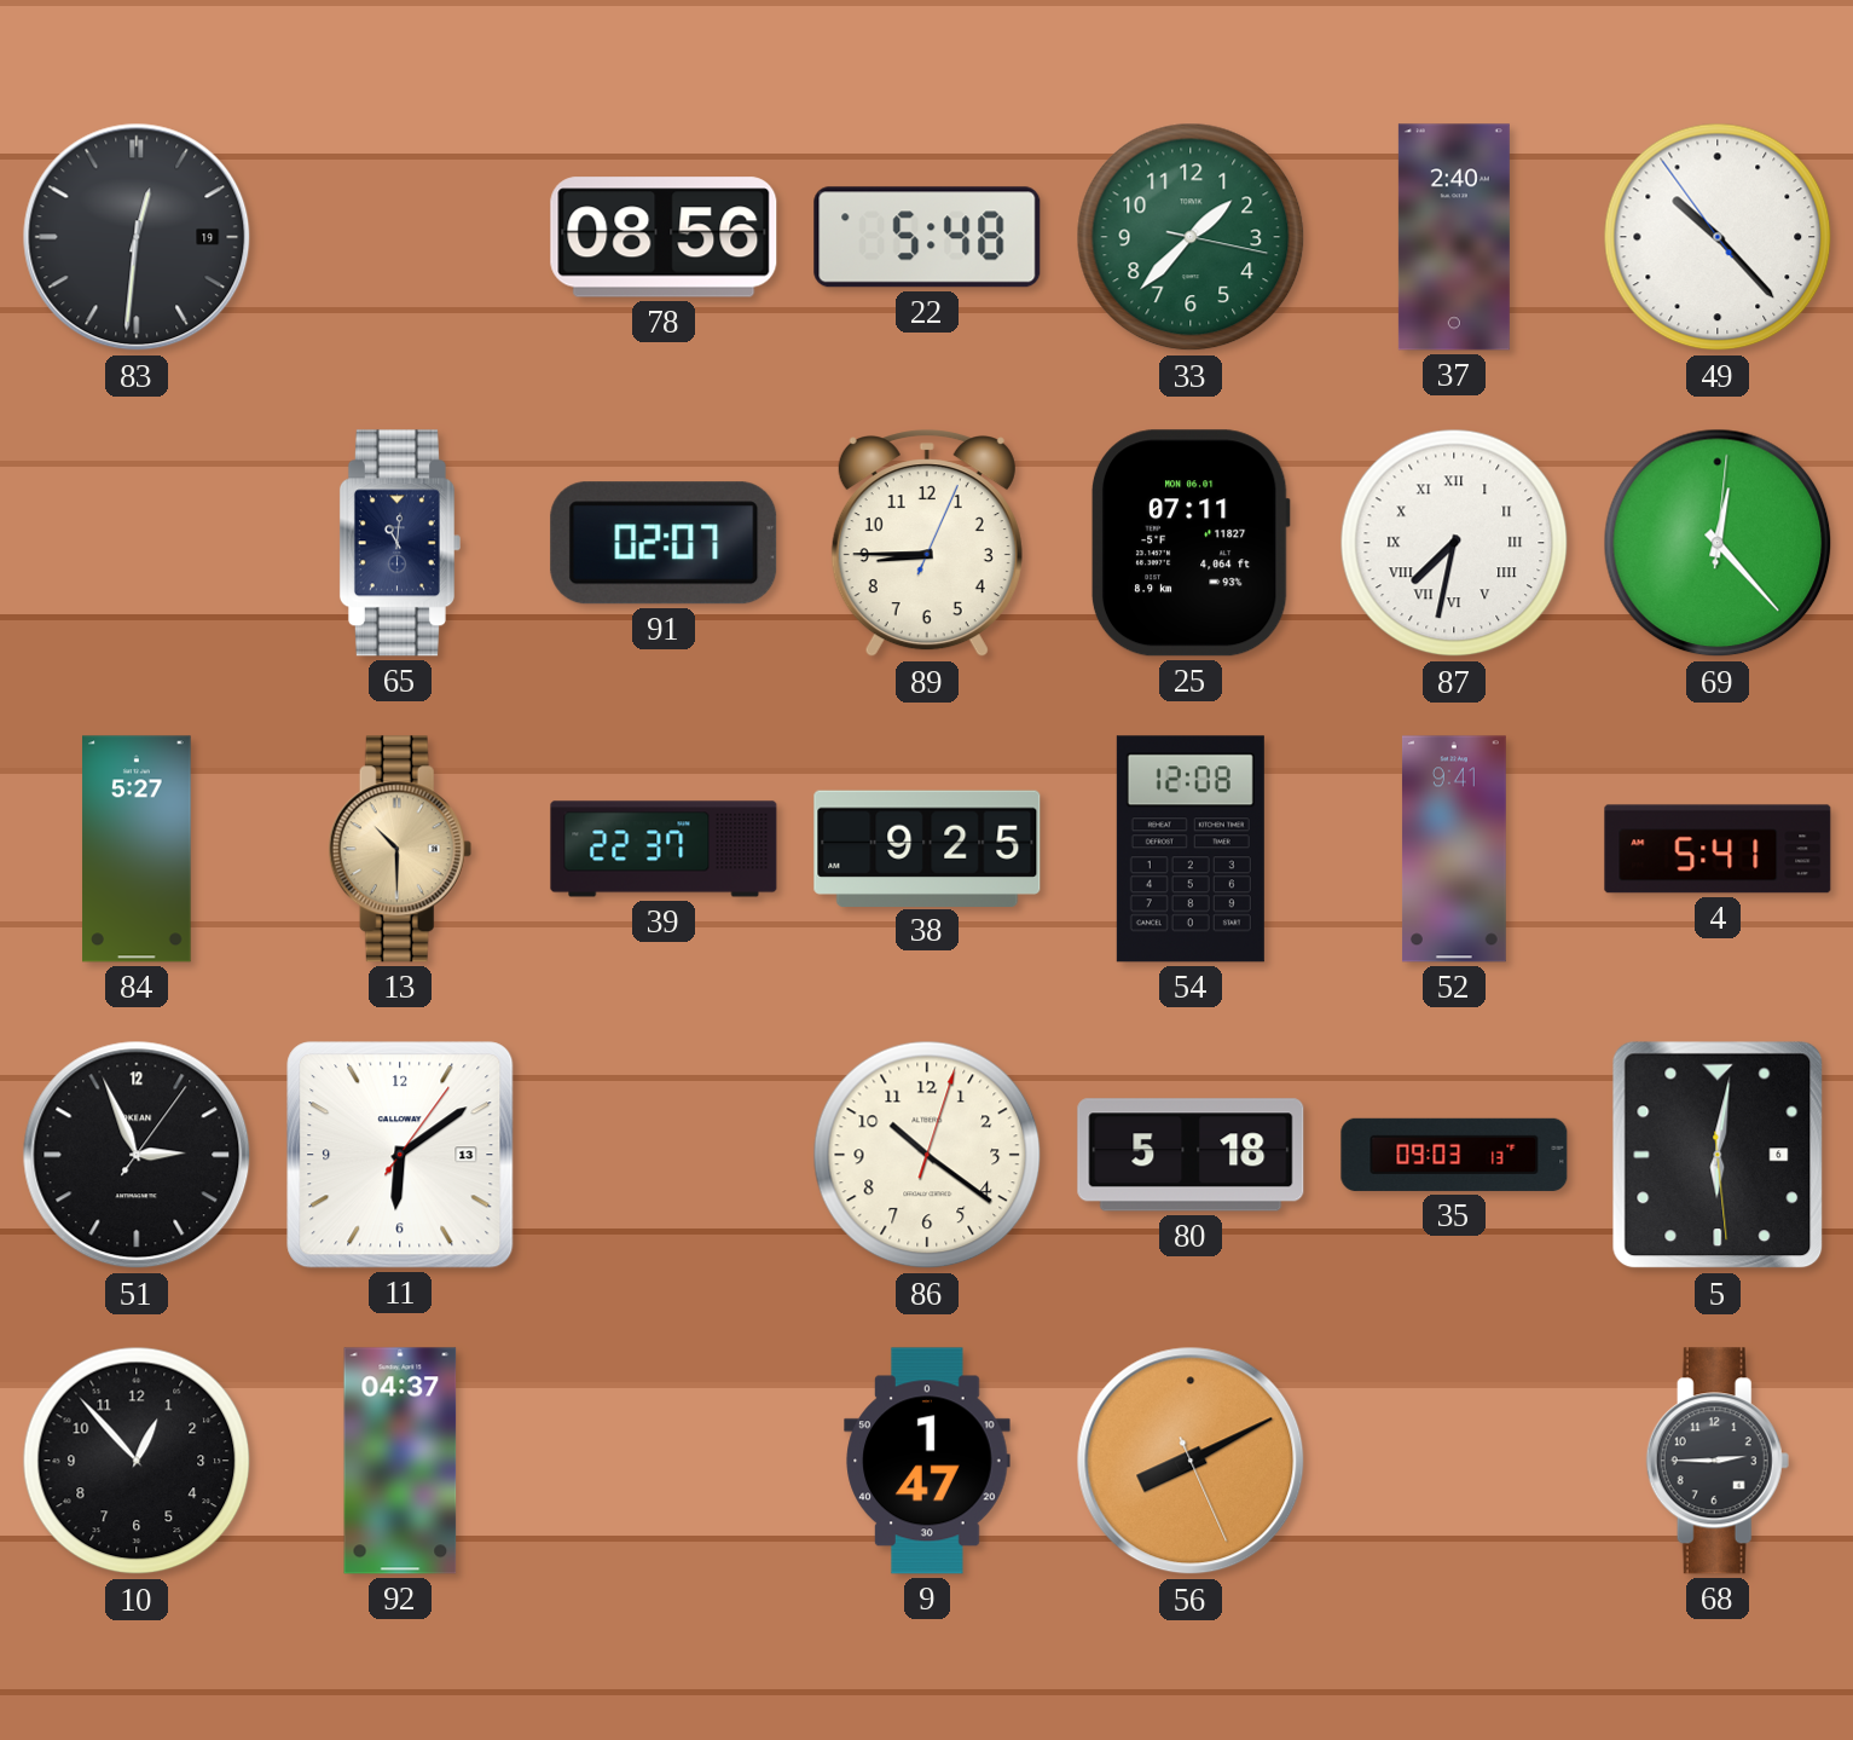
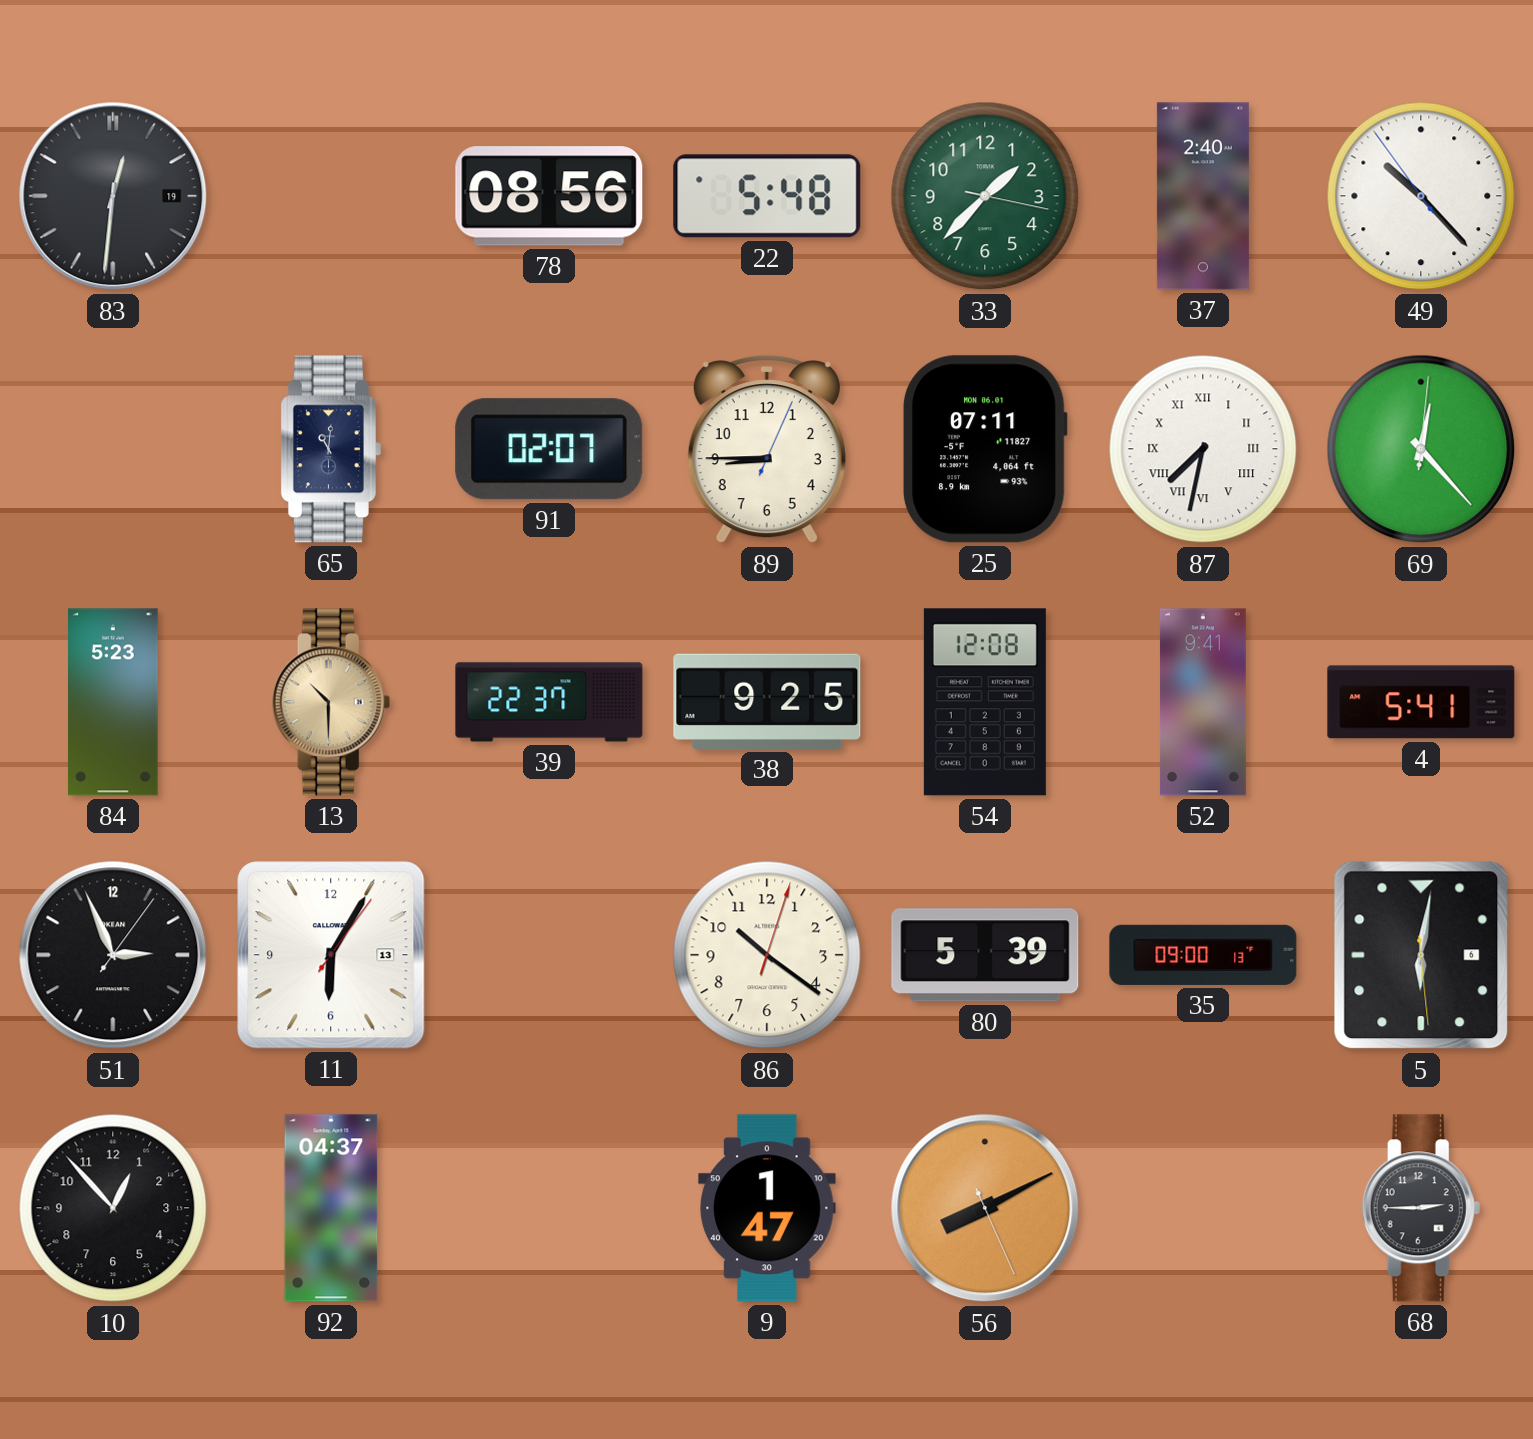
84: 5:27 -> 5:23 (113, 702)
11: 6:09 -> 6:05 (331, 955)
80: 5:18 -> 5:39 (985, 955)
35: 09:03 -> 09:00 (1203, 955)
